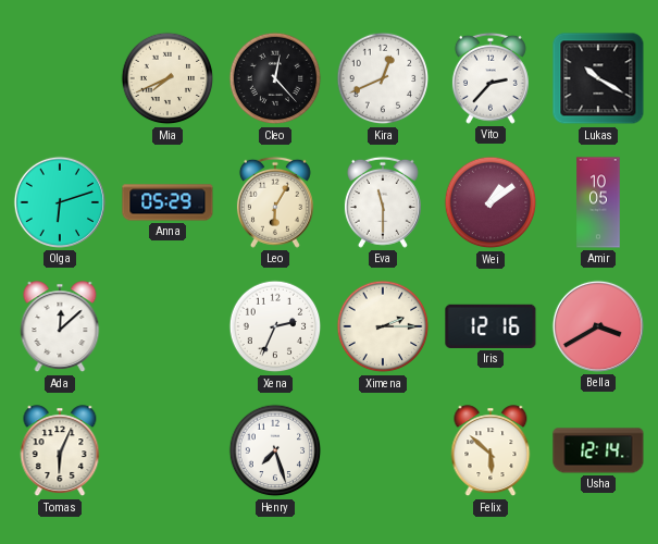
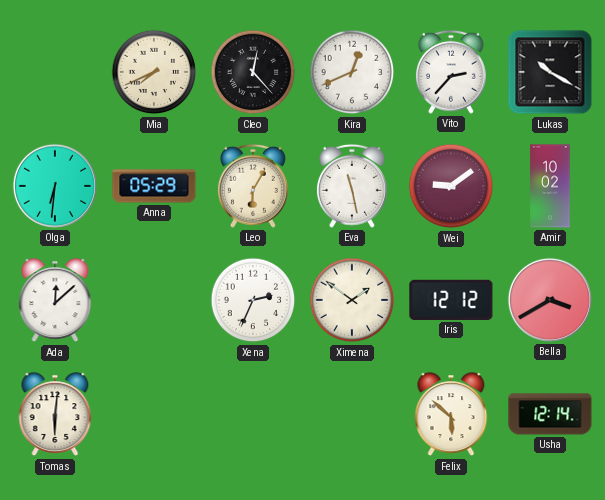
Olga: 6:12 -> 6:31 (55, 186)
Eva: 11:30 -> 11:28 (352, 186)
Wei: 1:09 -> 9:09 (451, 186)
Amir: 10:05 -> 10:02 (550, 186)
Ximena: 2:15 -> 1:51 (352, 300)
Iris: 12:16 -> 12:12 (451, 300)
Tomas: 6:04 -> 6:01 (55, 415)
Henry: 7:27 -> none (275, 450)
